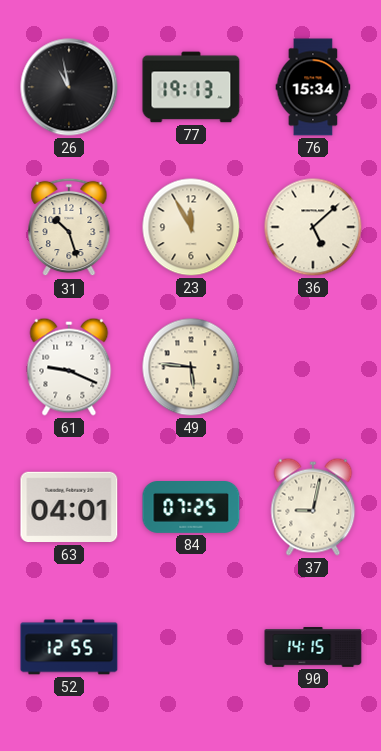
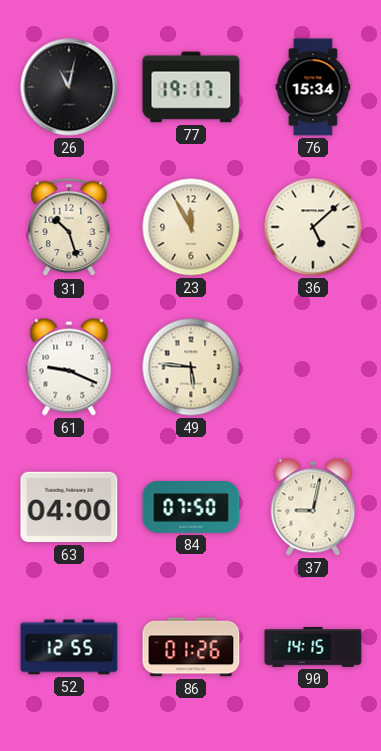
26: 10:58 -> 11:02 (69, 87)
77: 19:13 -> 19:17 (191, 87)
63: 04:01 -> 04:00 (69, 507)
84: 07:25 -> 07:50 (191, 508)
86: none -> 01:26 (191, 647)
